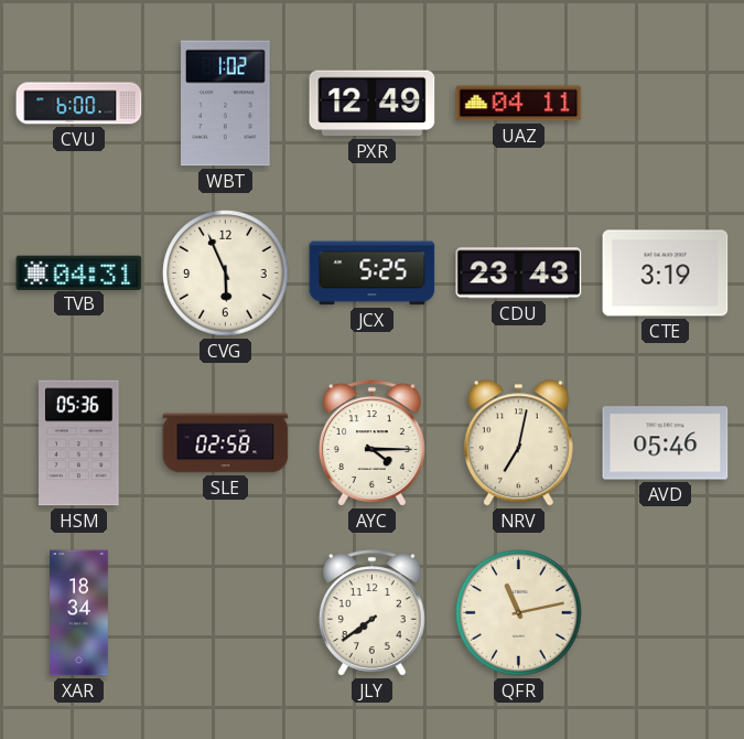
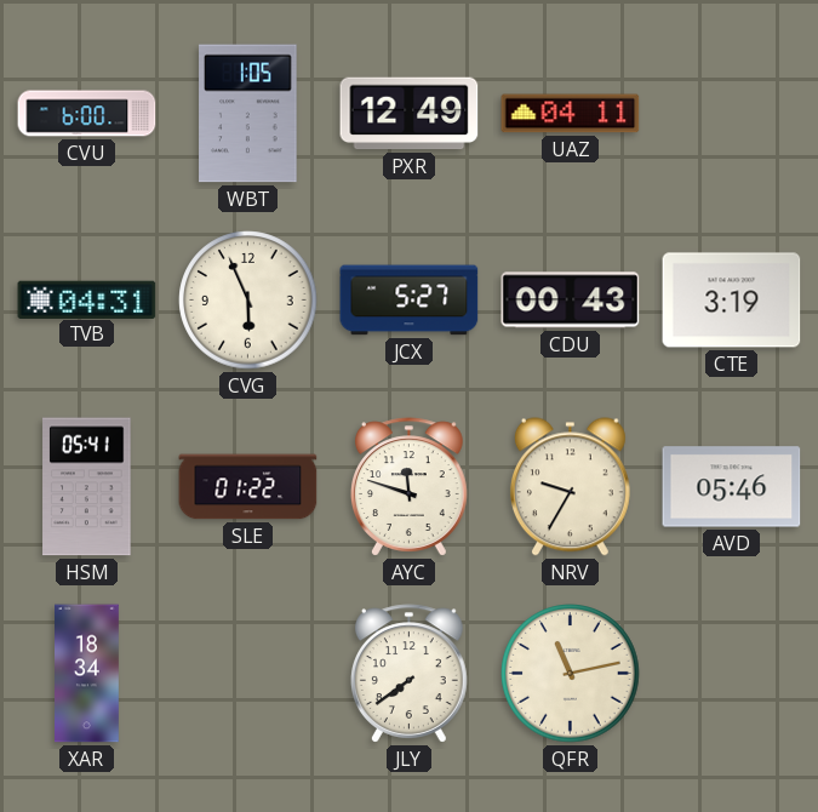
WBT: 1:02 -> 1:05 (248, 114)
JCX: 5:25 -> 5:27 (410, 301)
CDU: 23:43 -> 00:43 (571, 301)
HSM: 05:36 -> 05:41 (87, 487)
SLE: 02:58 -> 01:22 (248, 487)
AYC: 4:15 -> 11:48 (408, 487)
NRV: 7:02 -> 9:35 (570, 487)
